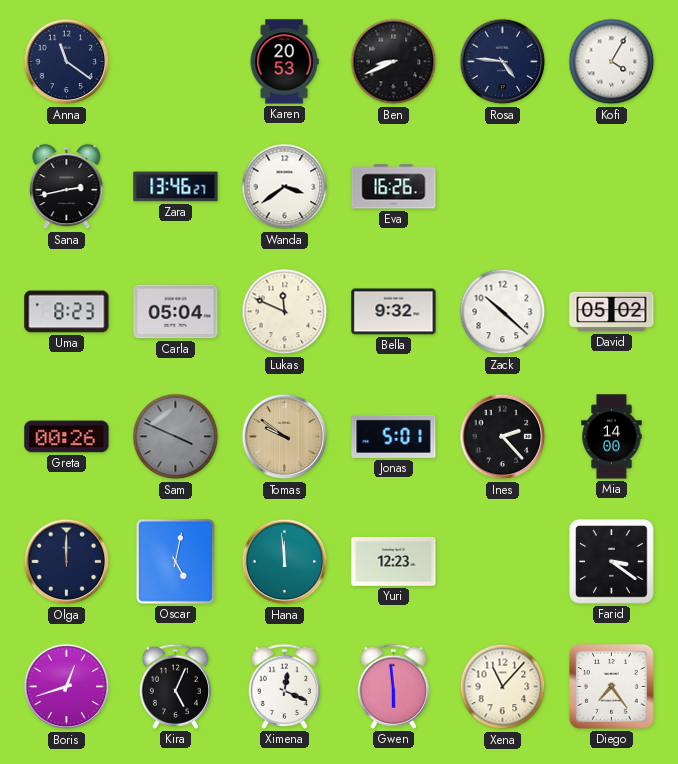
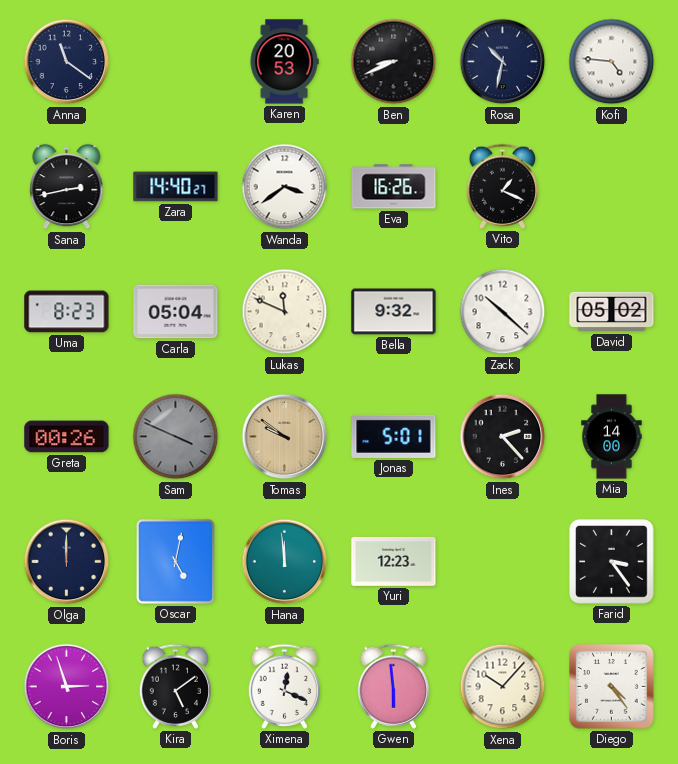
Rosa: 4:46 -> 10:32 (503, 62)
Kofi: 4:05 -> 4:46 (612, 62)
Zara: 13:46 -> 14:40 (176, 187)
Vito: none -> 1:19 (503, 186)
Farid: 3:21 -> 3:24 (612, 562)
Boris: 12:42 -> 2:57 (67, 687)
Kira: 5:04 -> 5:09 (176, 686)
Xena: 11:07 -> 10:07 (503, 687)
Diego: 7:24 -> 4:24 (612, 687)
